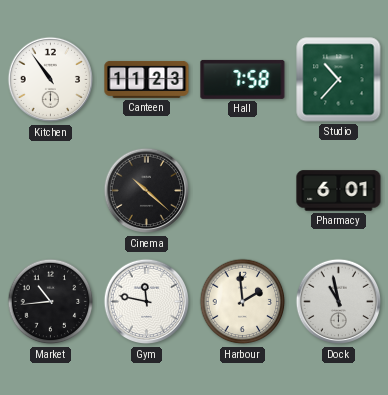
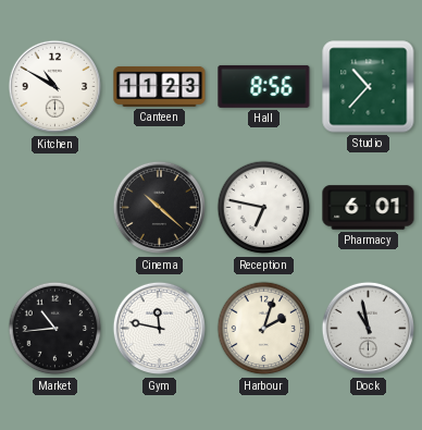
Kitchen: 10:54 -> 10:50 (55, 87)
Hall: 7:58 -> 8:56 (264, 86)
Reception: none -> 6:47 (264, 208)
Harbour: 1:59 -> 2:03 (264, 329)
